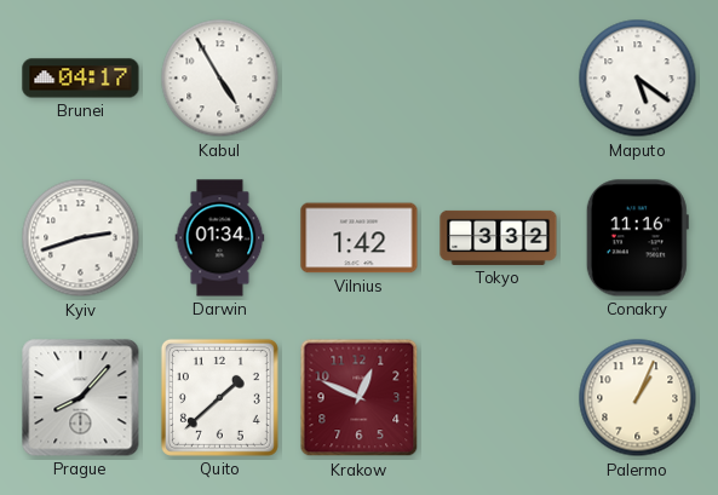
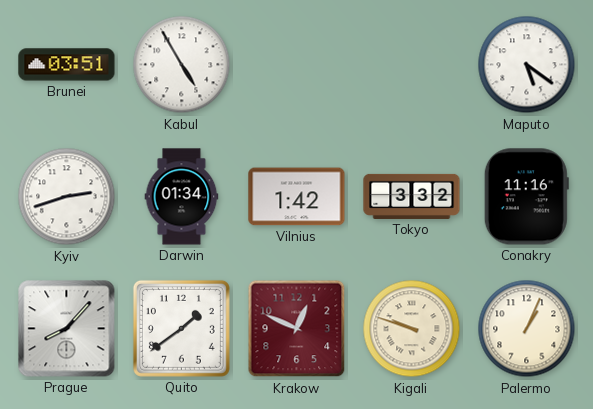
Brunei: 04:17 -> 03:51 (67, 65)
Quito: 1:38 -> 1:39 (181, 328)
Kigali: none -> 9:48 (412, 329)
